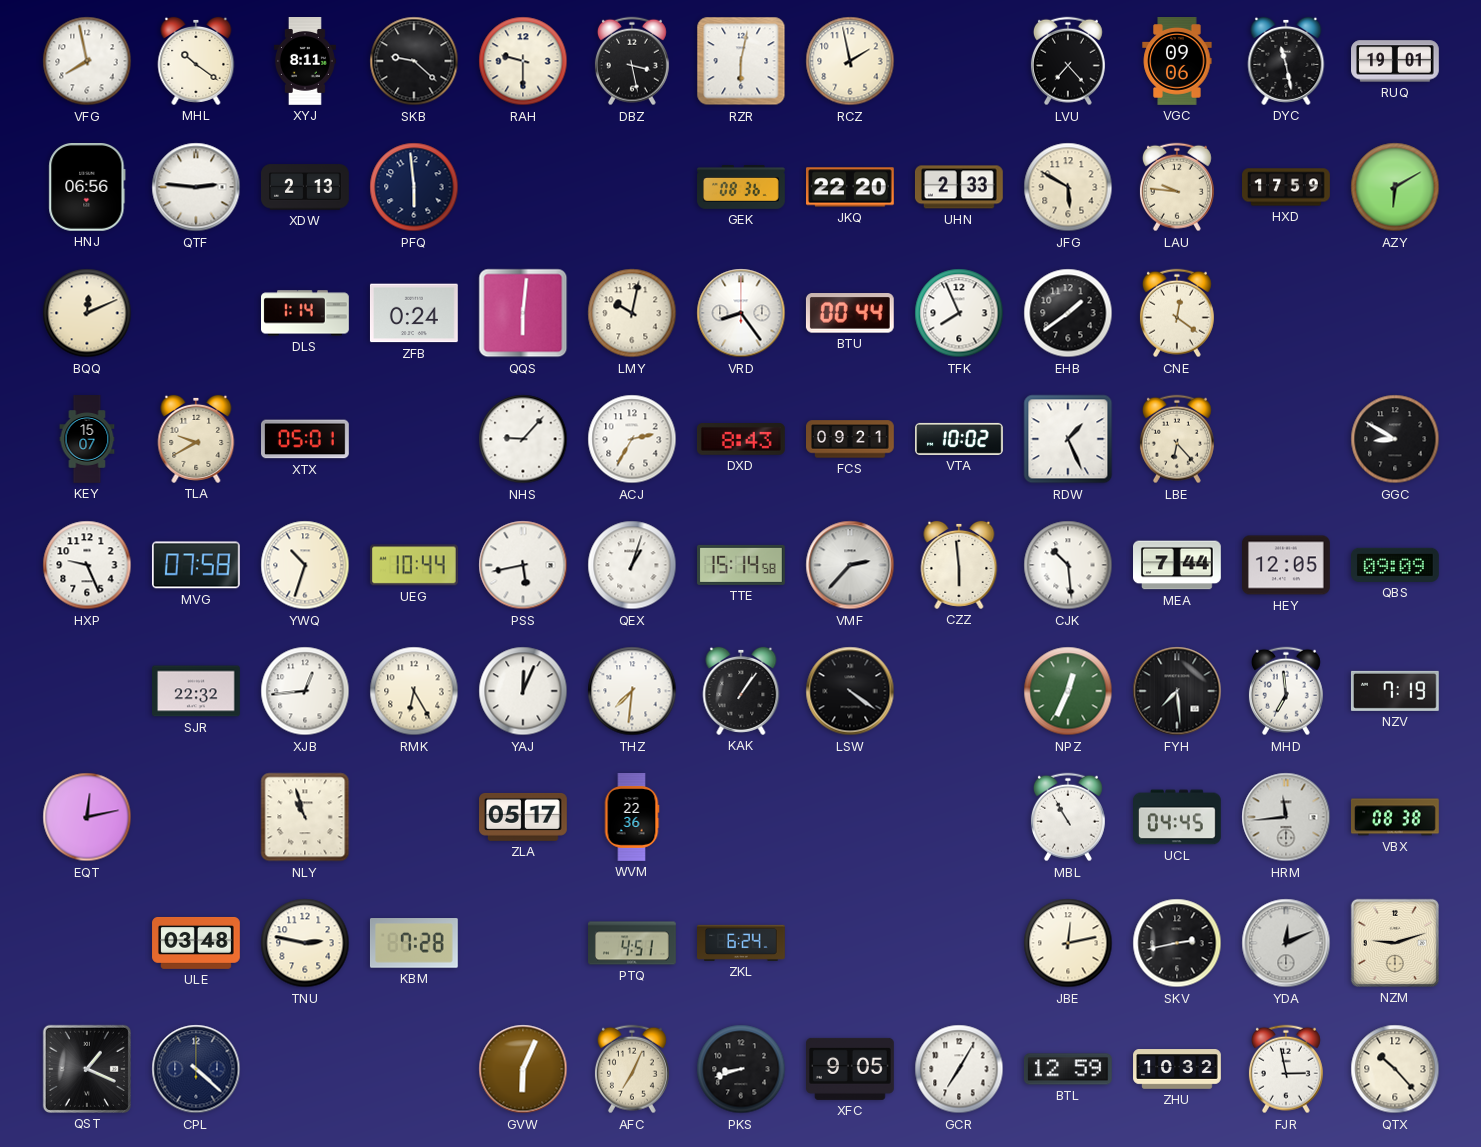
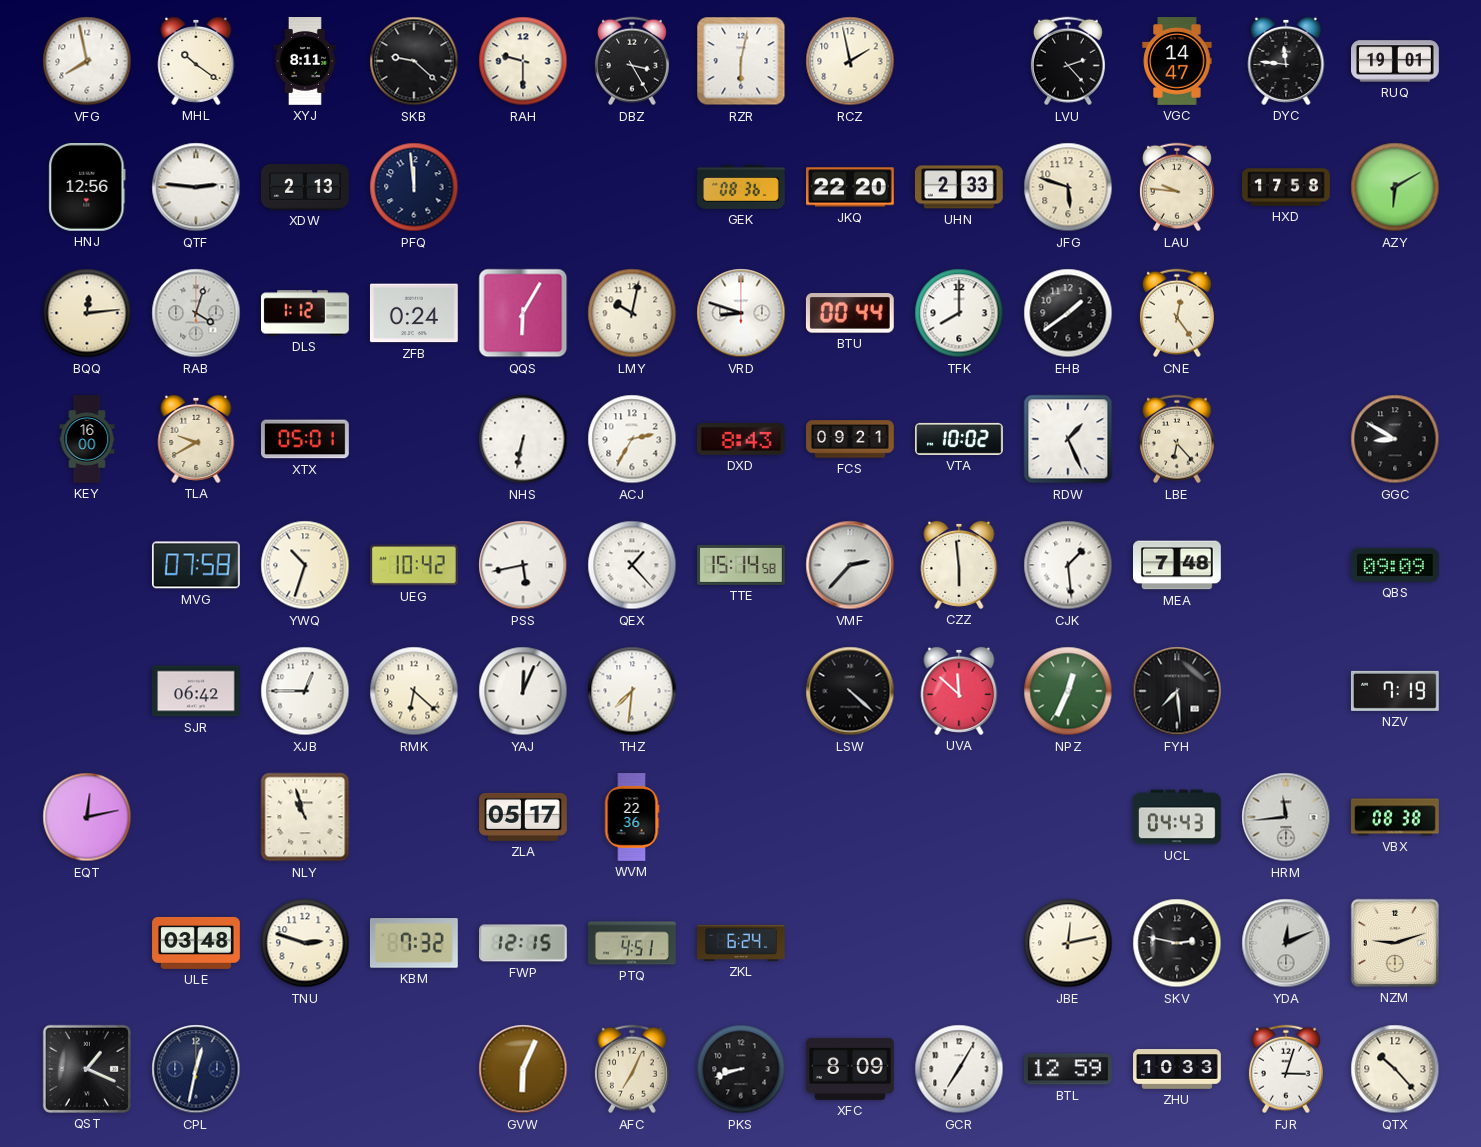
DBZ: 3:28 -> 3:25 (632, 61)
LVU: 7:23 -> 2:23 (1068, 61)
VGC: 09:06 -> 14:47 (1177, 62)
DYC: 11:28 -> 11:46 (1286, 61)
HNJ: 06:56 -> 12:56 (87, 188)
PFQ: 5:59 -> 11:59 (414, 187)
JFG: 5:50 -> 5:48 (1068, 187)
HXD: 17:59 -> 17:58 (1286, 187)
BQQ: 12:11 -> 12:14 (87, 313)
RAB: none -> 4:03 (196, 313)
DLS: 1:14 -> 1:12 (306, 313)
QQS: 6:01 -> 6:05 (523, 313)
VRD: 8:24 -> 8:48 (741, 313)
TFK: 7:56 -> 8:00 (959, 313)
CNE: 12:21 -> 12:24 (1177, 313)
KEY: 15:07 -> 16:00 (87, 439)
NHS: 9:07 -> 6:32 (523, 439)
HXP: 9:26 -> none (87, 565)
UEG: 10:44 -> 10:42 (414, 565)
QEX: 1:03 -> 1:23 (632, 565)
CJK: 10:29 -> 1:29 (1068, 565)
MEA: 7:44 -> 7:48 (1178, 565)
HEY: 12:05 -> none (1287, 565)
SJR: 22:32 -> 06:42 (197, 691)
XJB: 12:44 -> 12:45 (305, 691)
RMK: 6:25 -> 6:22 (414, 691)
KAK: 1:06 -> none (741, 691)
LSW: 4:21 -> 4:22 (850, 691)
UVA: none -> 11:52 (959, 691)
MHD: 6:59 -> none (1286, 691)
MBL: 10:55 -> none (1068, 817)
UCL: 04:45 -> 04:43 (1178, 817)
TNU: 2:47 -> 2:48 (305, 943)
KBM: 7:28 -> 7:32 (414, 943)
FWP: none -> 12:15 (524, 943)
SKV: 2:43 -> 2:47 (1177, 943)
CPL: 4:22 -> 12:32 (196, 1069)
XFC: 9:05 -> 8:09 (851, 1069)
ZHU: 10:32 -> 10:33 (1177, 1069)
FJR: 2:58 -> 3:03 (1286, 1069)
